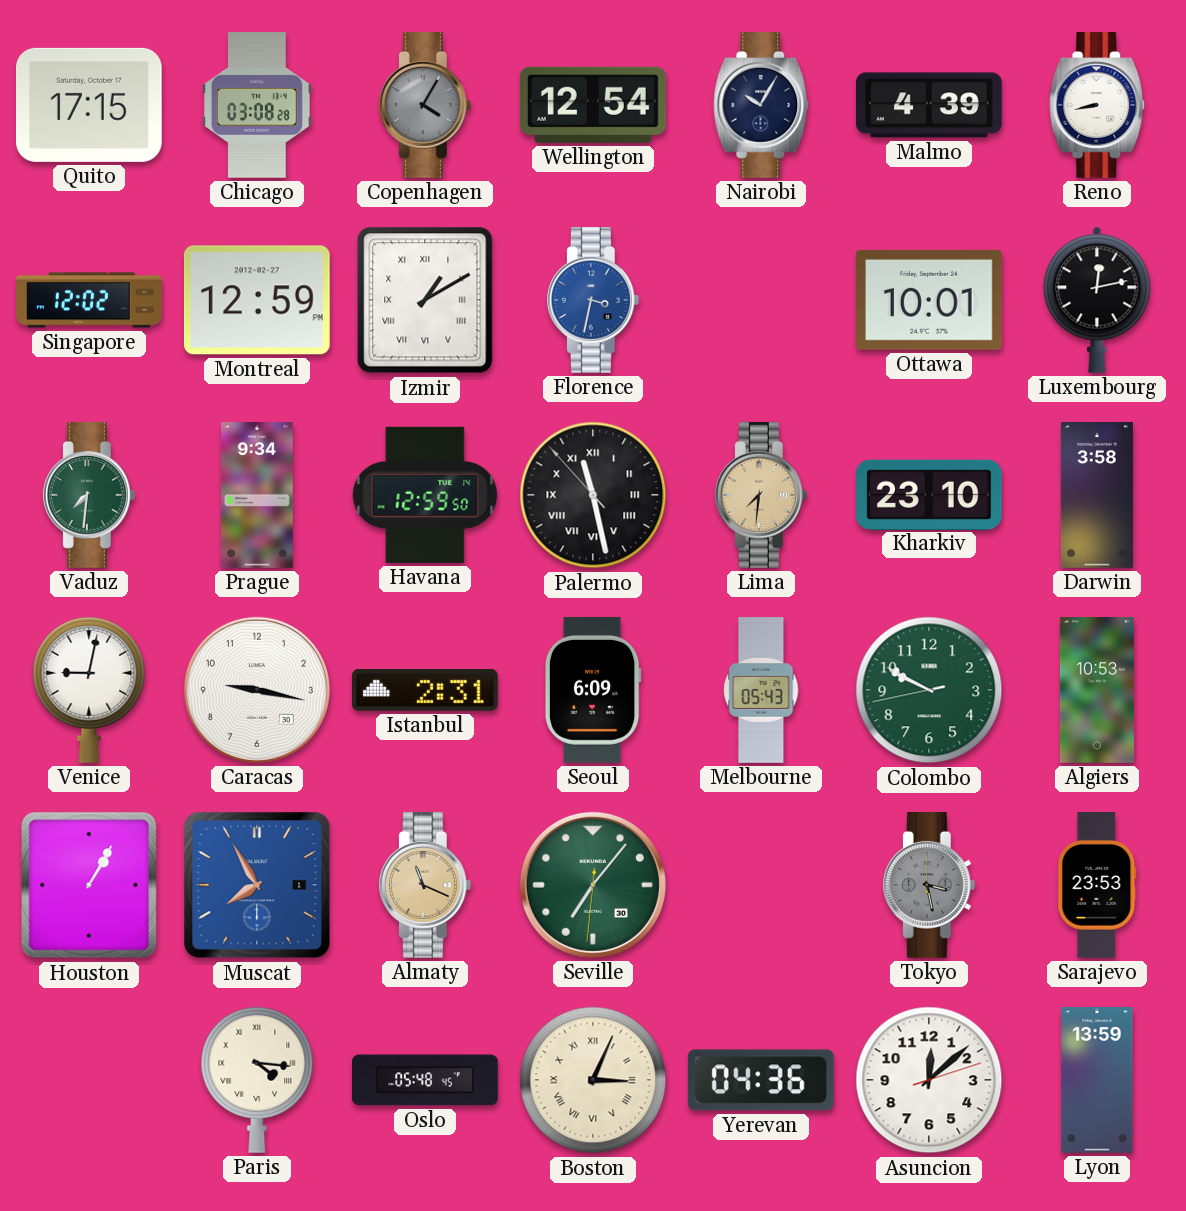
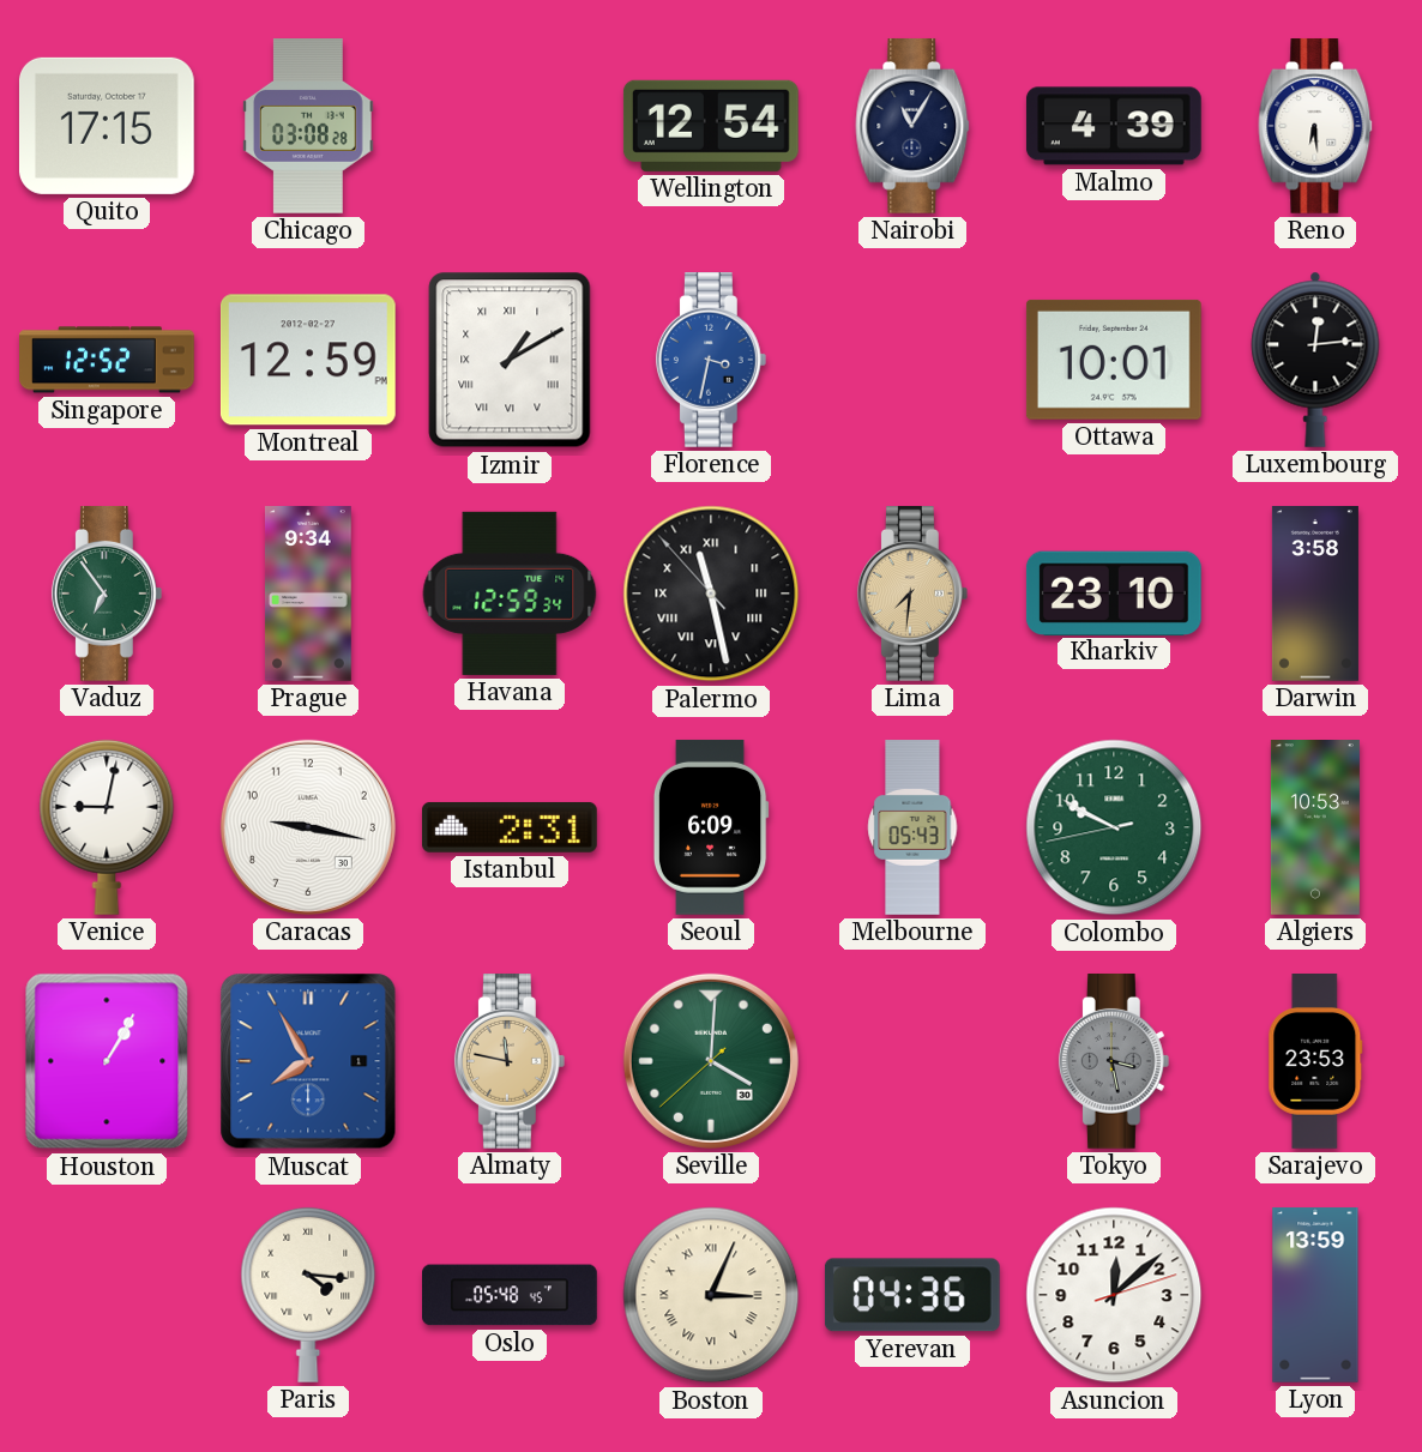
Copenhagen: 4:05 -> none (425, 106)
Nairobi: 10:05 -> 11:05 (912, 127)
Reno: 8:43 -> 6:29 (1315, 127)
Singapore: 12:02 -> 12:52 (108, 360)
Luxembourg: 12:13 -> 12:14 (1315, 360)
Vaduz: 7:31 -> 6:54 (107, 595)
Havana: 12:59:50 -> 12:59:34 (510, 594)
Almaty: 11:19 -> 11:47 (510, 1062)
Seville: 7:06 -> 4:00 (711, 1061)
